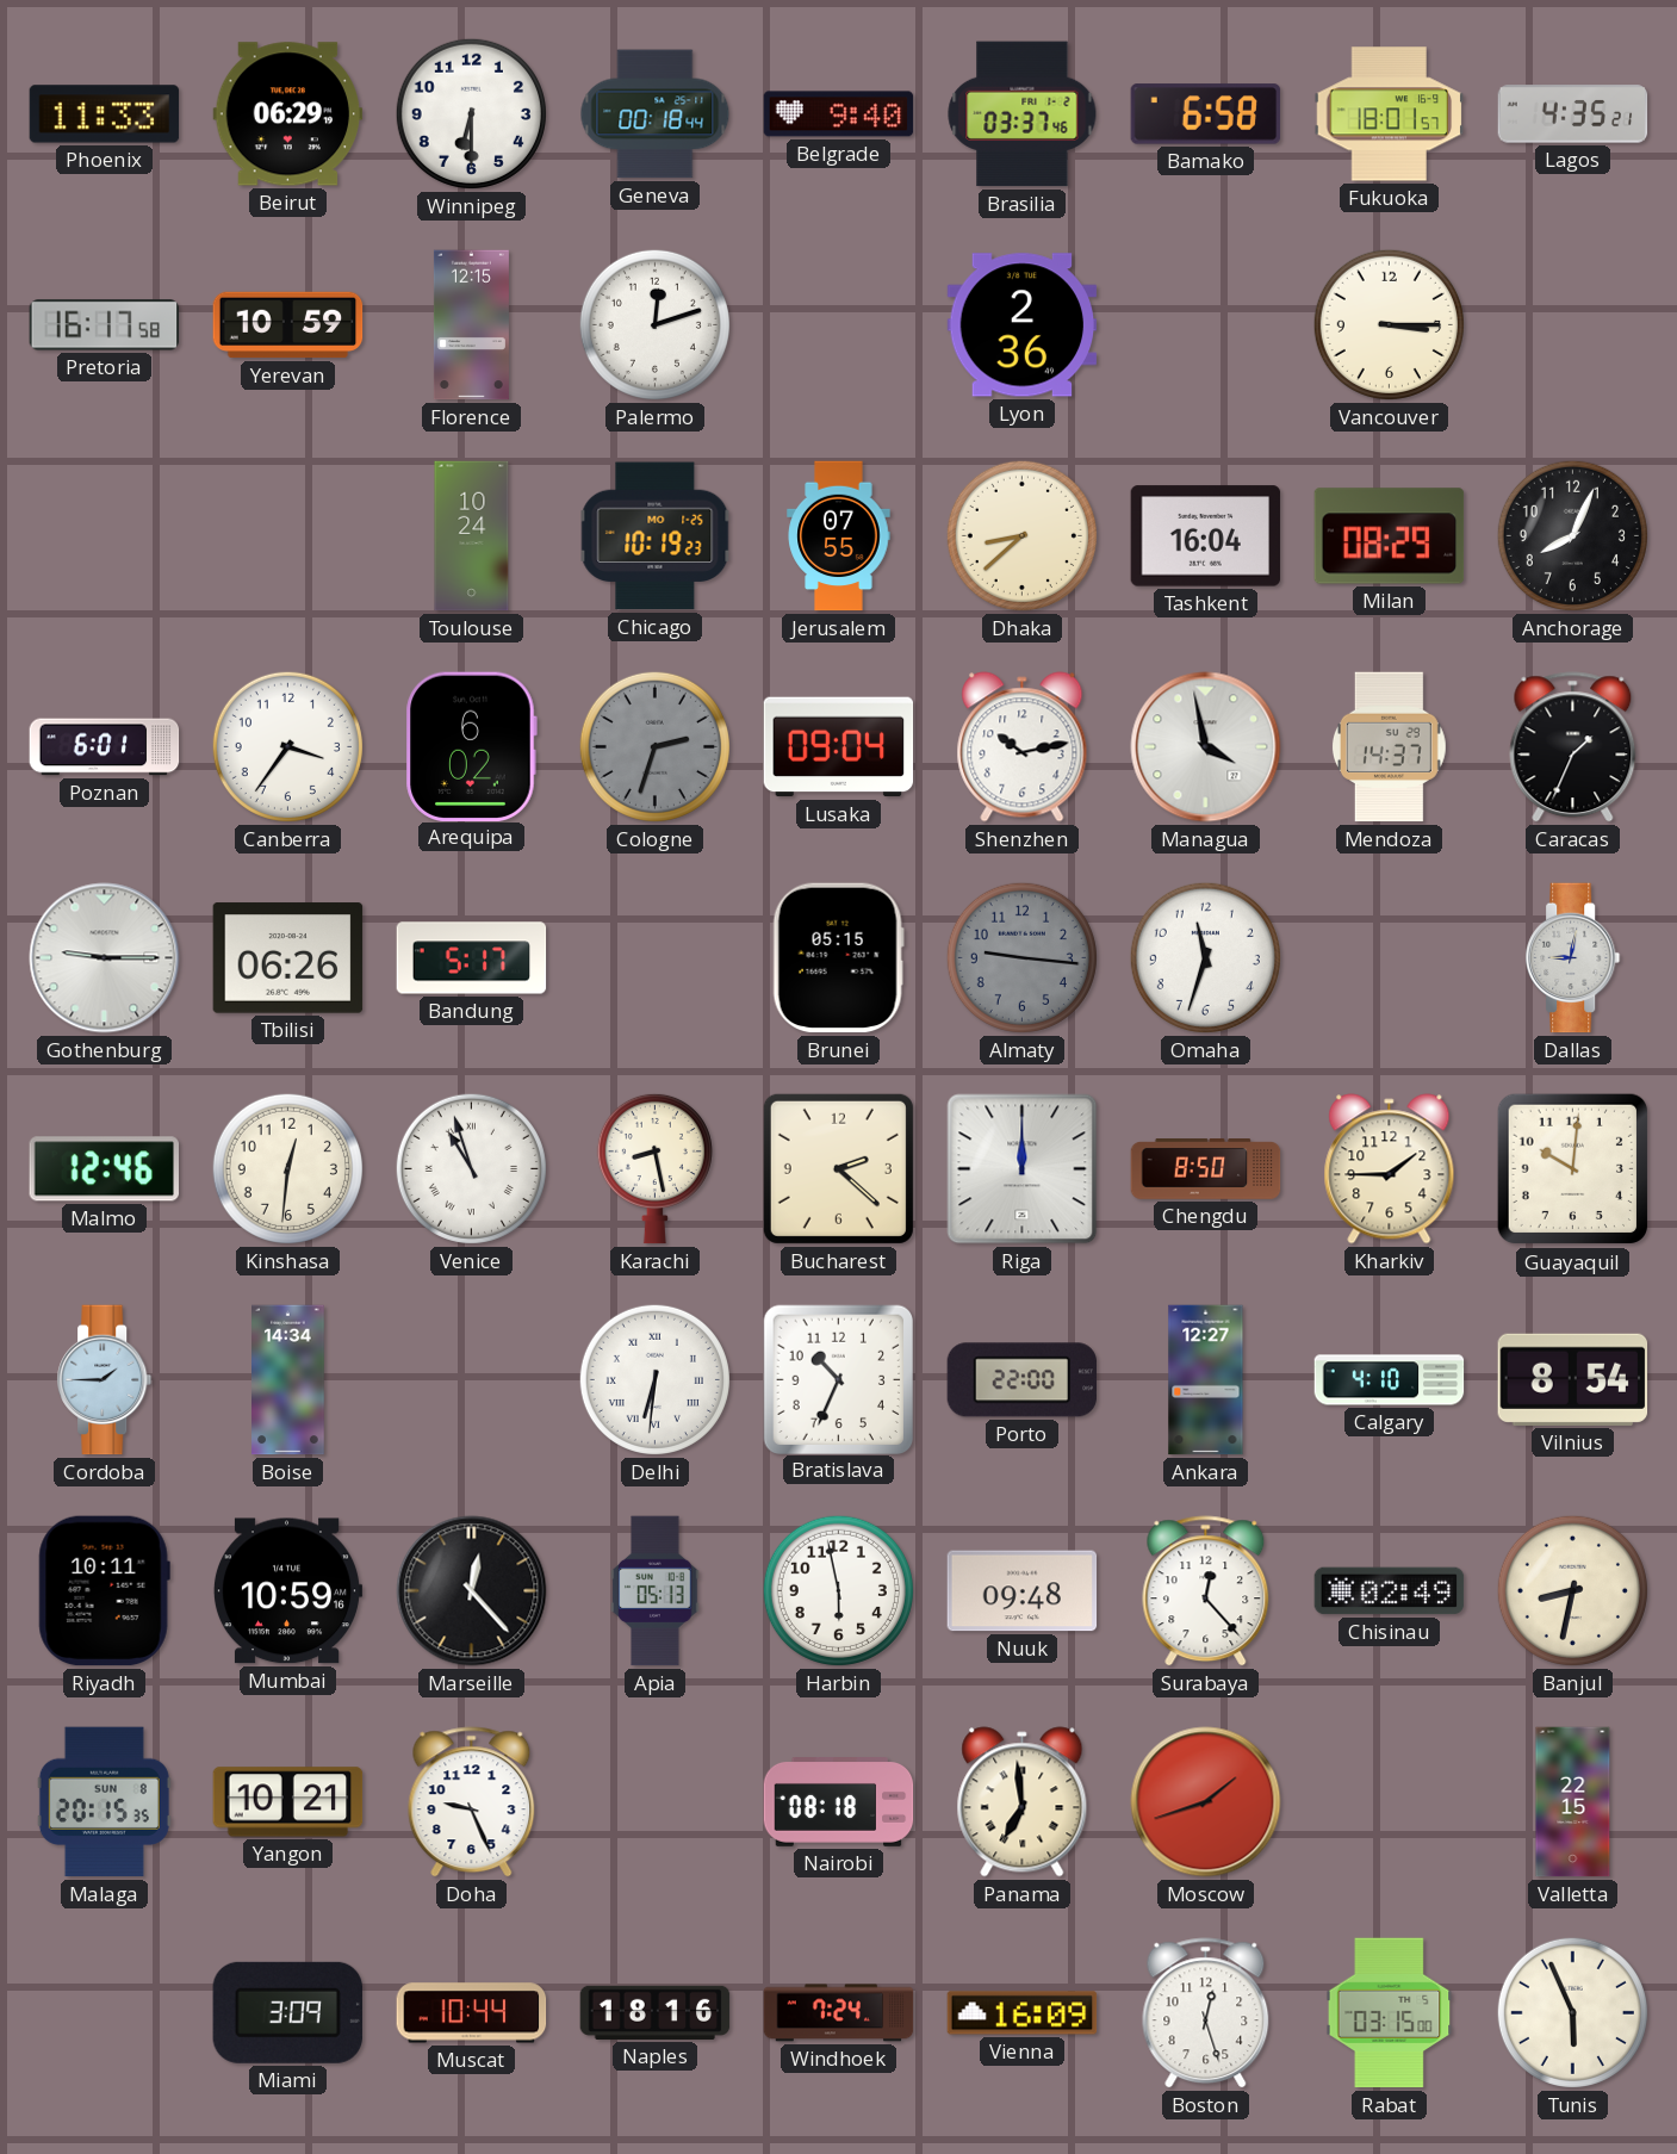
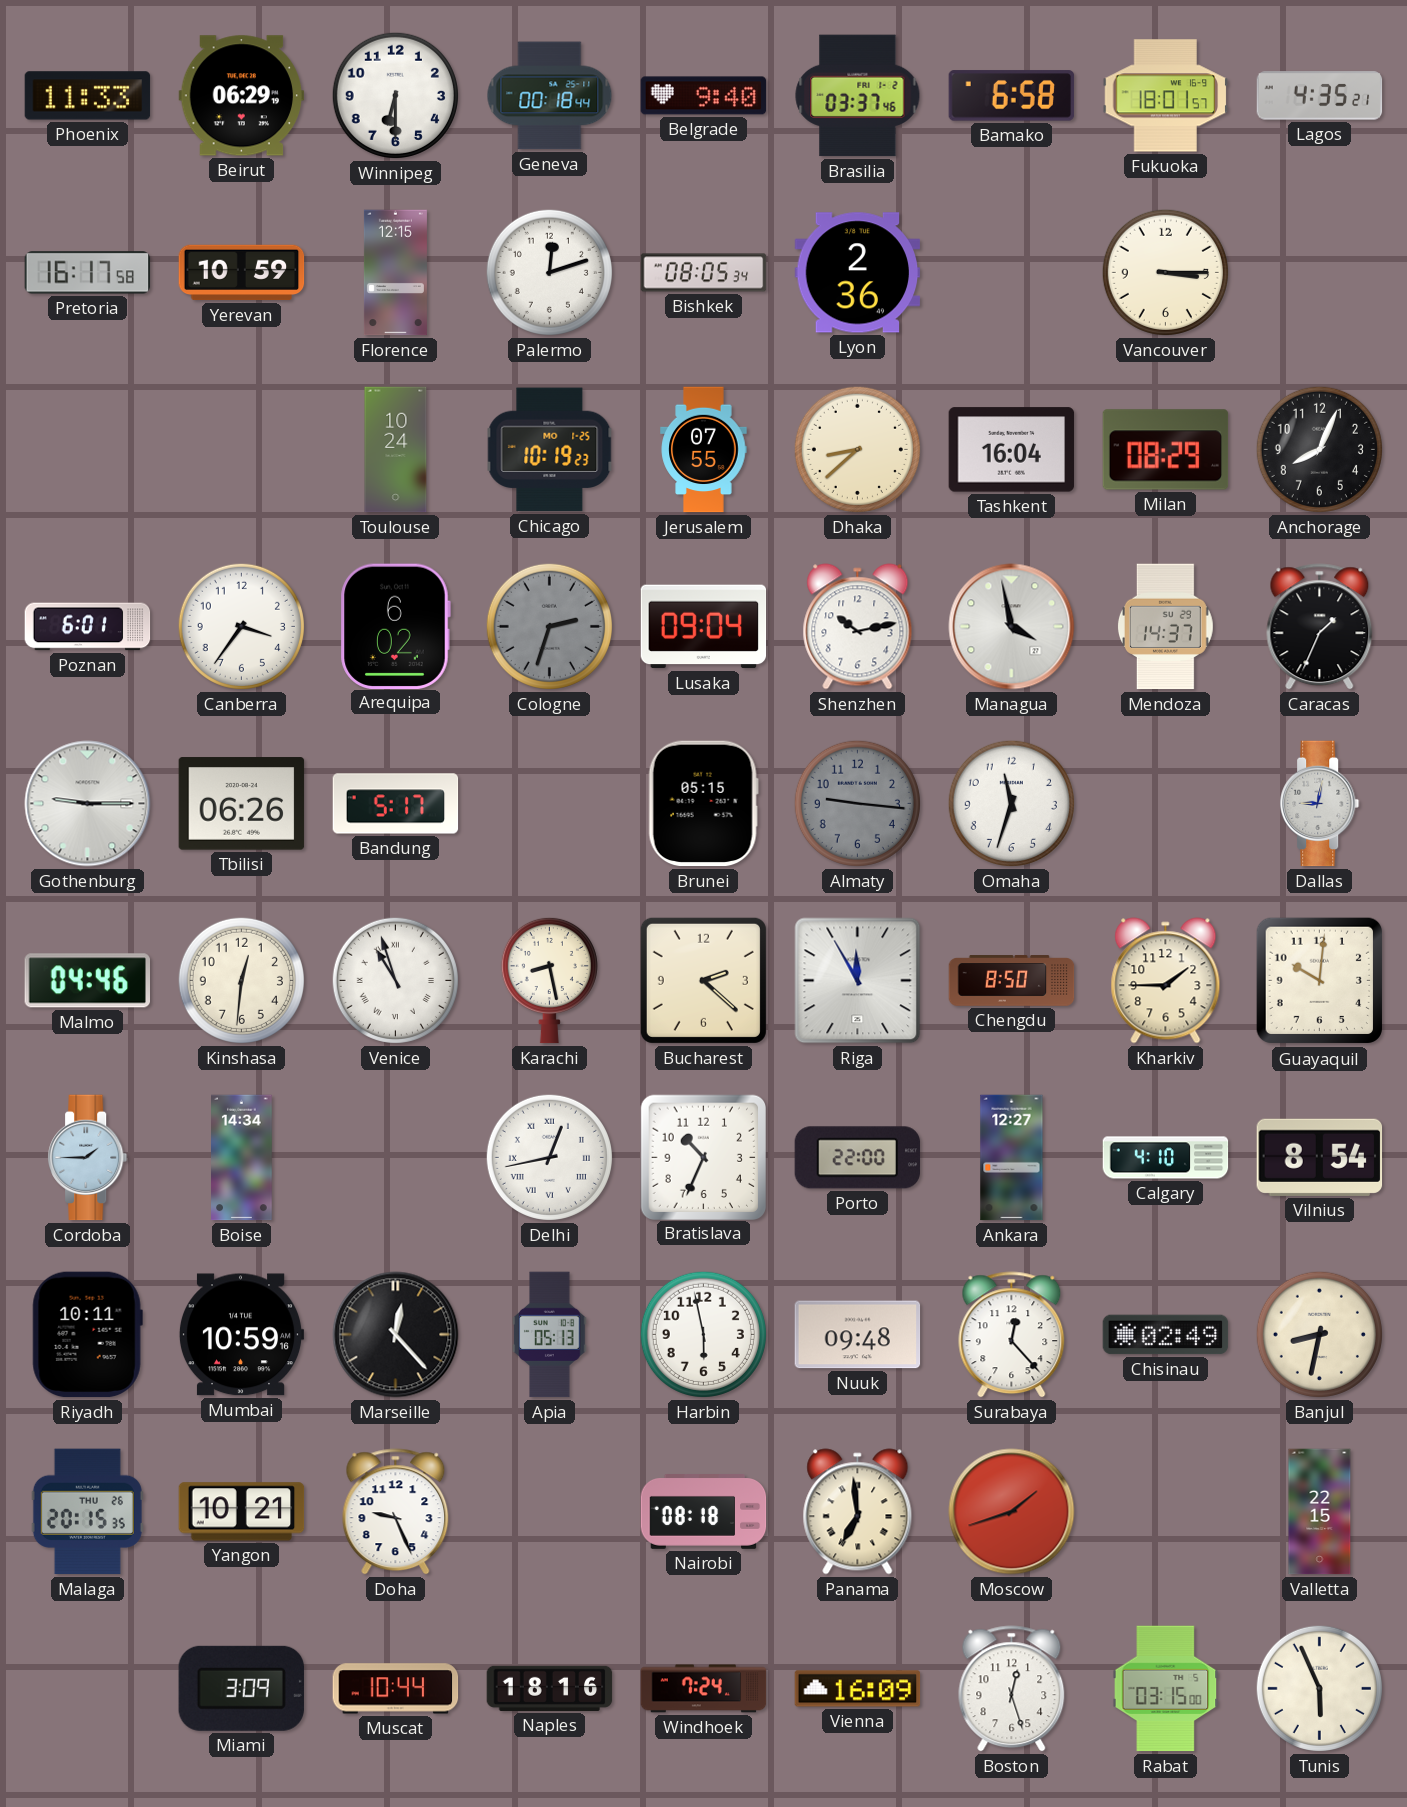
Bishkek: none -> 08:05 (704, 273)
Malmo: 12:46 -> 04:46 (87, 981)
Riga: 12:00 -> 11:55 (858, 981)
Delhi: 6:31 -> 12:43 (549, 1157)
Malaga date: SUN 8 -> THU 26 (87, 1512)
